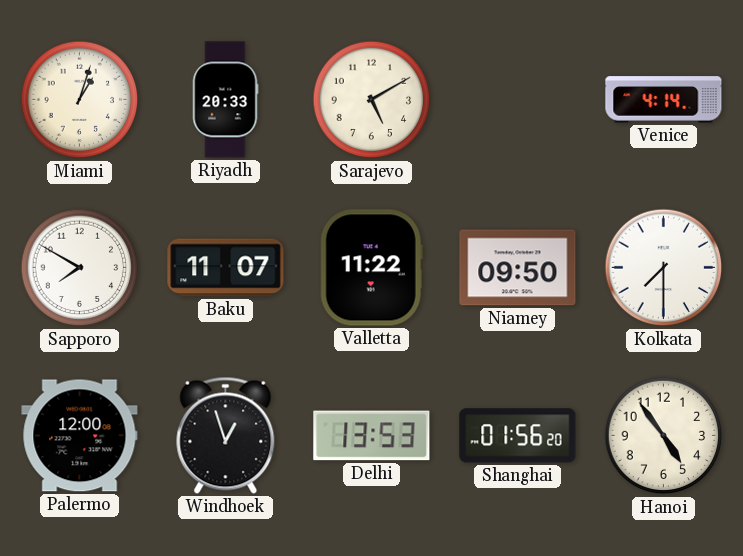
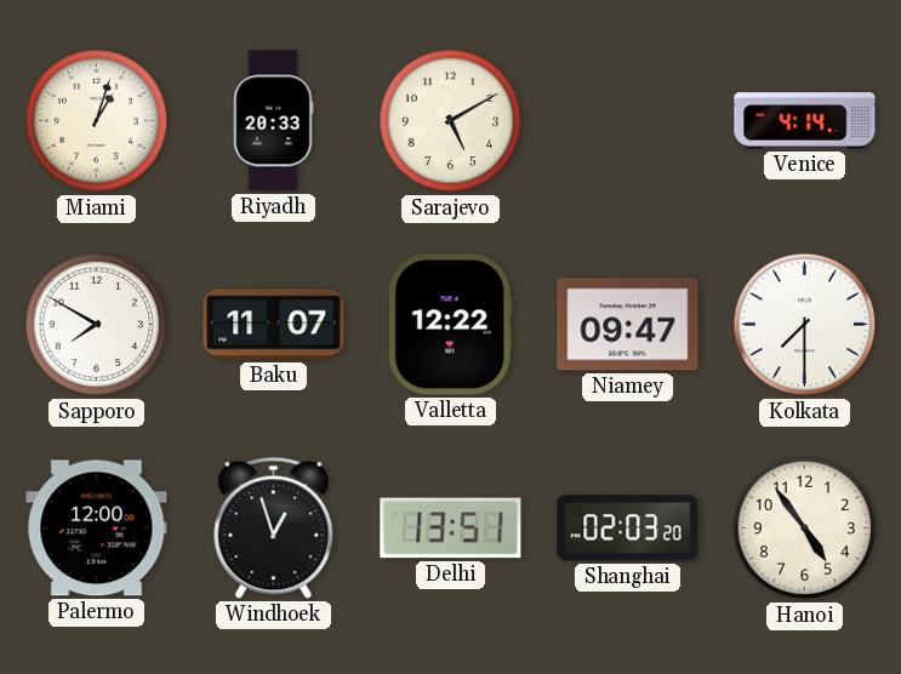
Valletta: 11:22 -> 12:22 (450, 325)
Niamey: 09:50 -> 09:47 (628, 325)
Delhi: 13:53 -> 13:51 (451, 529)
Shanghai: 01:56 -> 02:03 (628, 529)
